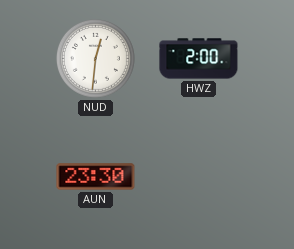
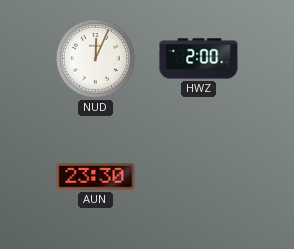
NUD: 12:31 -> 12:04 (95, 58)
